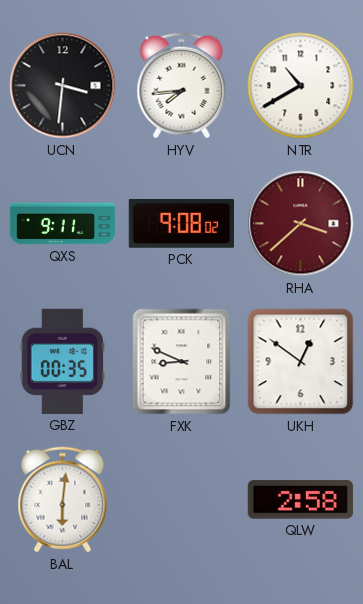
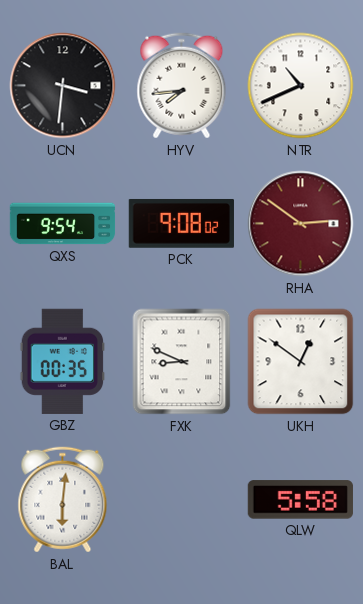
NTR: 10:40 -> 10:41 (301, 86)
QXS: 9:11 -> 9:54 (63, 224)
RHA: 3:38 -> 2:51 (301, 224)
QLW: 2:58 -> 5:58 (300, 500)
